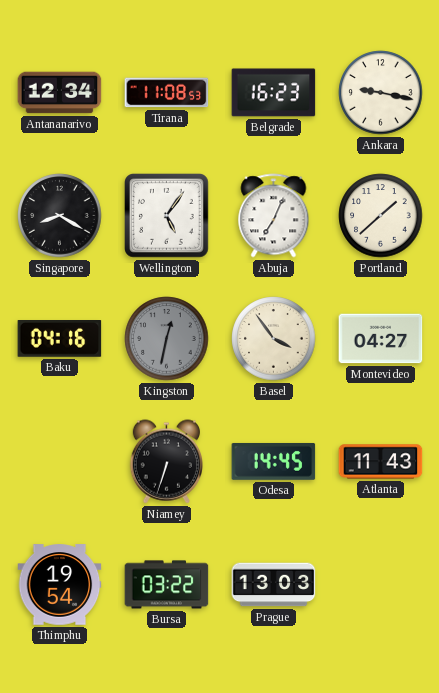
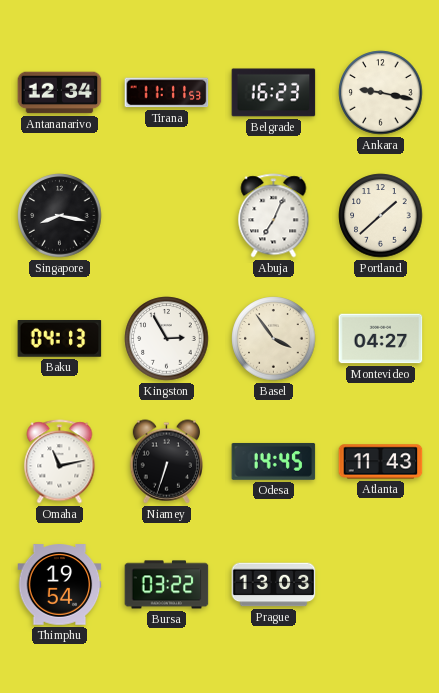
Tirana: 11:08 -> 11:11 (167, 93)
Singapore: 8:20 -> 8:17 (60, 216)
Wellington: 5:06 -> none (167, 216)
Baku: 04:16 -> 04:13 (60, 339)
Kingston: 12:32 -> 2:55 (167, 339)
Kingston dial: grey -> white (167, 339)
Omaha: none -> 11:13 (60, 462)
